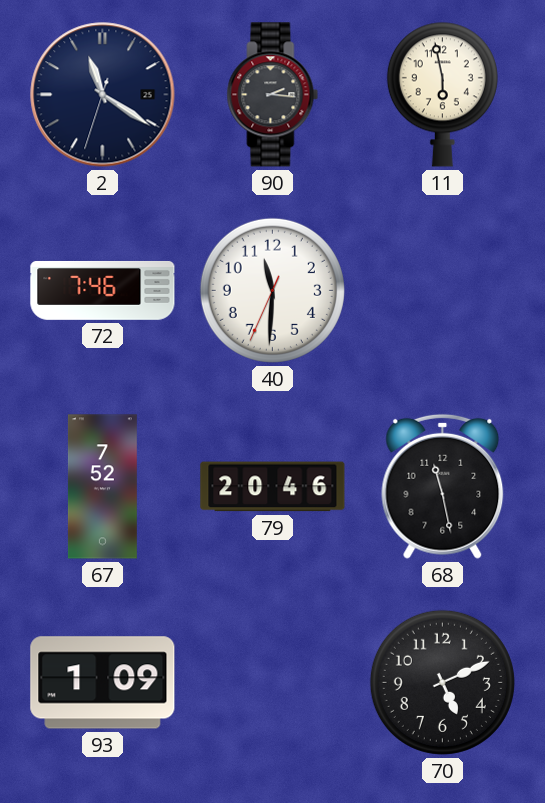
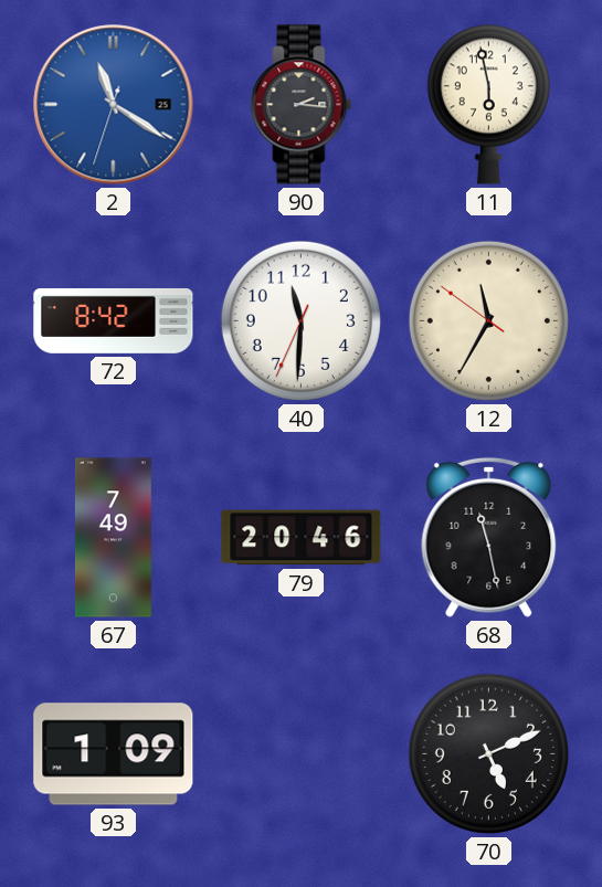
2 dial: navy -> blue (114, 105)
72: 7:46 -> 8:42 (114, 320)
12: none -> 11:34 (488, 320)
67: 7:52 -> 7:49 (113, 538)
